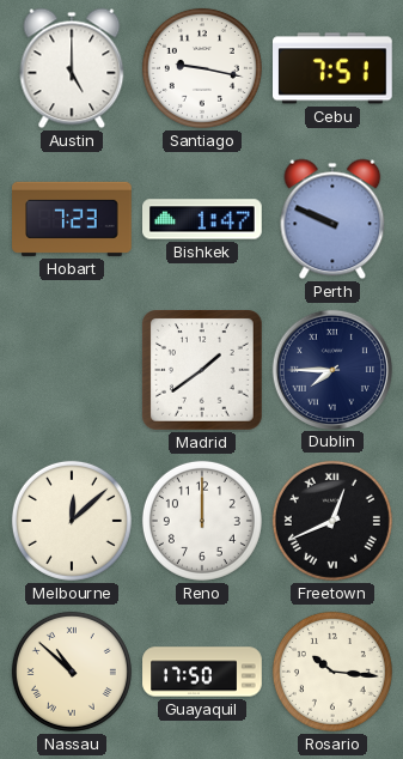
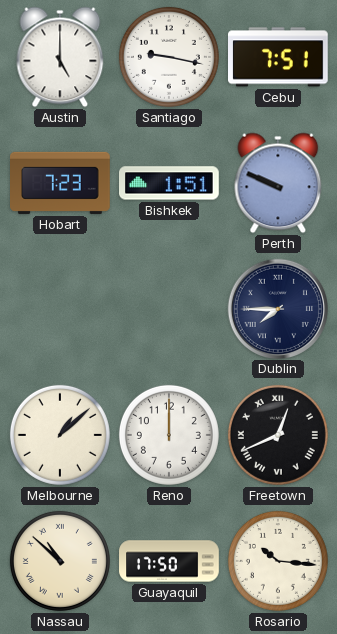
Bishkek: 1:47 -> 1:51 (170, 183)
Madrid: 1:39 -> none (203, 371)
Melbourne: 12:08 -> 1:08 (60, 435)
